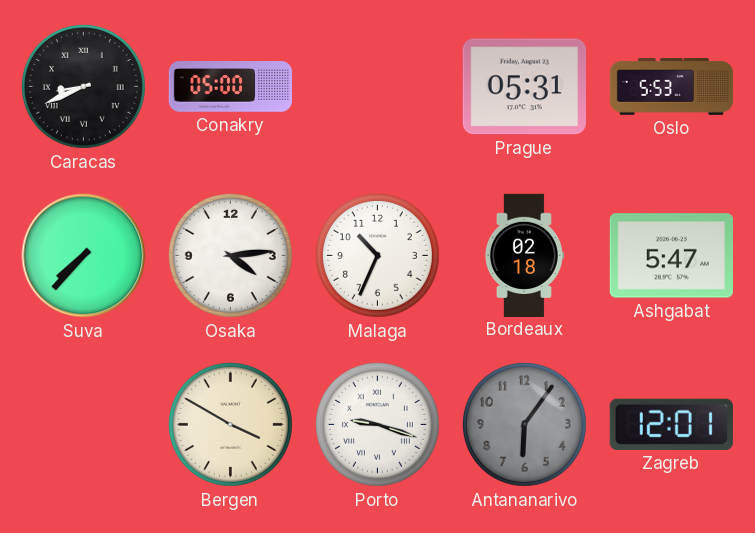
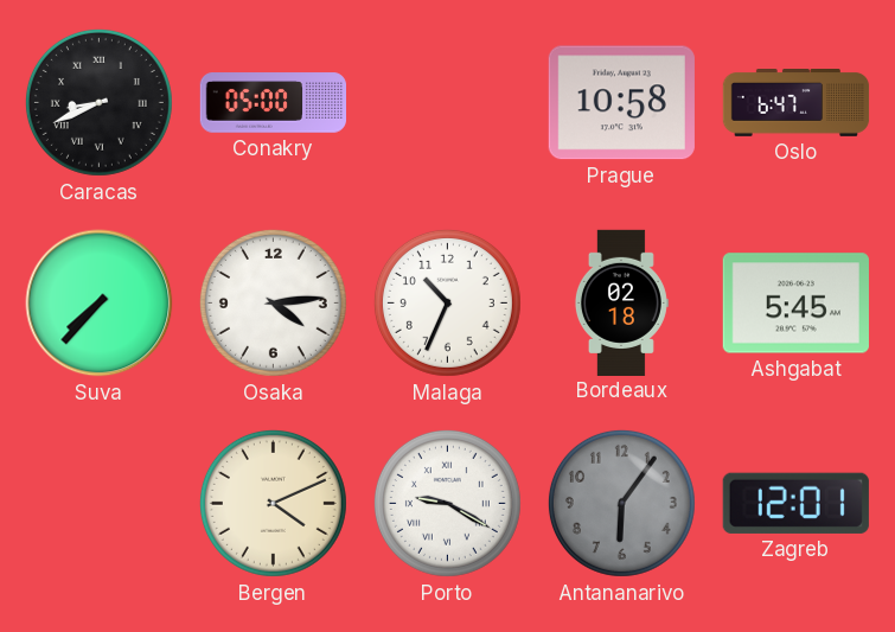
Prague: 05:31 -> 10:58 (621, 103)
Oslo: 5:53 -> 6:47 (797, 103)
Ashgabat: 5:47 -> 5:45 (795, 304)
Bergen: 3:50 -> 4:11 (273, 503)
Porto: 9:18 -> 9:20 (447, 503)
